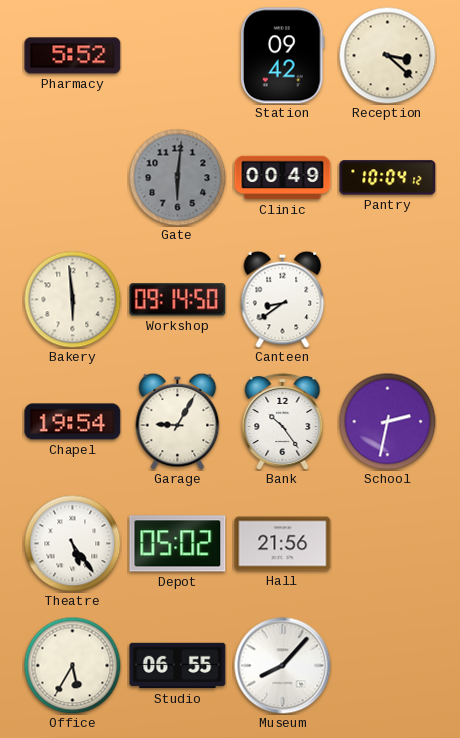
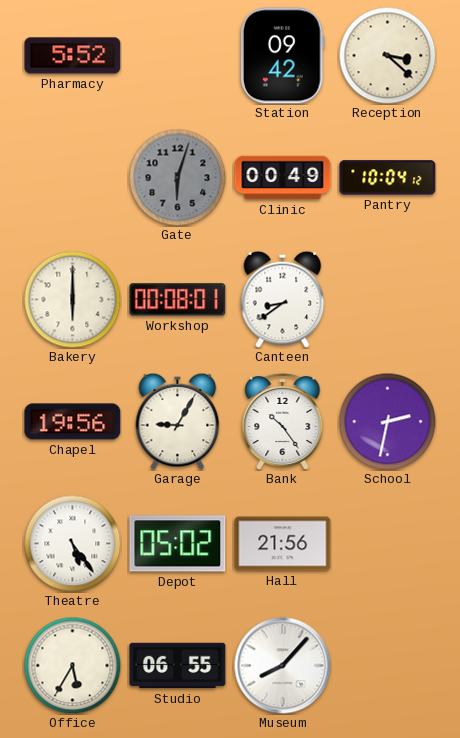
Gate: 6:01 -> 6:03 (177, 177)
Bakery: 5:59 -> 6:00 (72, 299)
Workshop: 09:14 -> 00:08 (178, 300)
Chapel: 19:54 -> 19:56 (73, 422)
